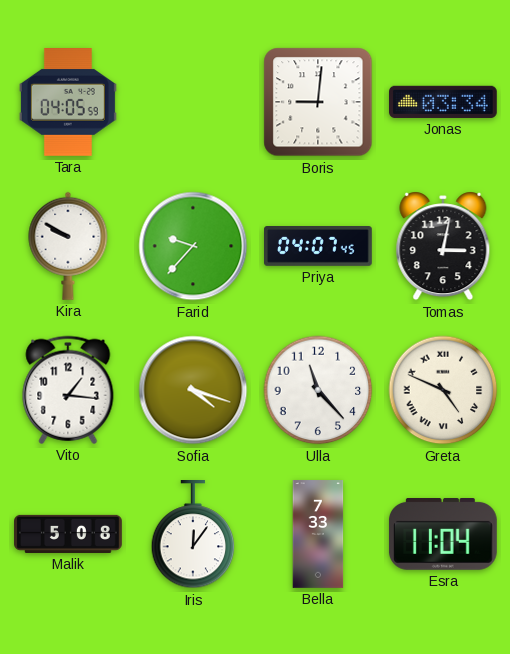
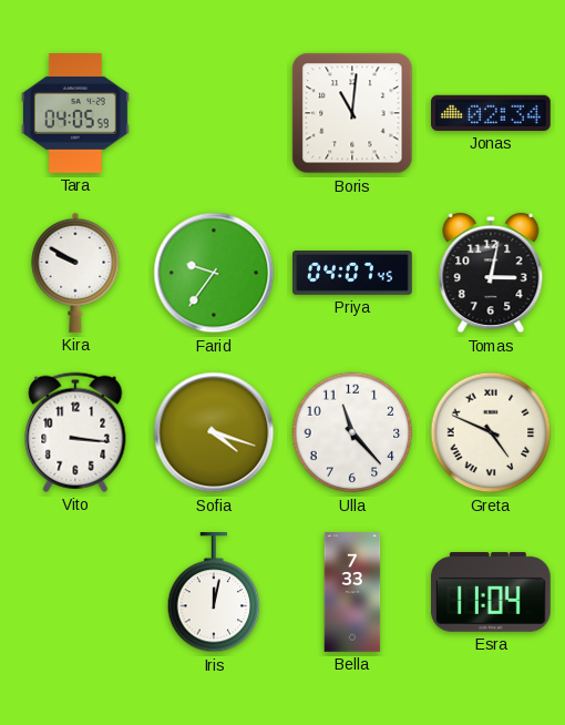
Boris: 9:01 -> 11:01 (352, 113)
Jonas: 03:34 -> 02:34 (492, 113)
Farid: 9:37 -> 9:36 (214, 273)
Vito: 1:16 -> 3:16 (75, 432)
Malik: 5:08 -> none (68, 534)
Iris: 12:06 -> 12:02 (214, 593)
